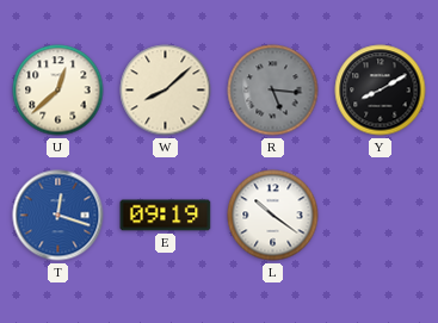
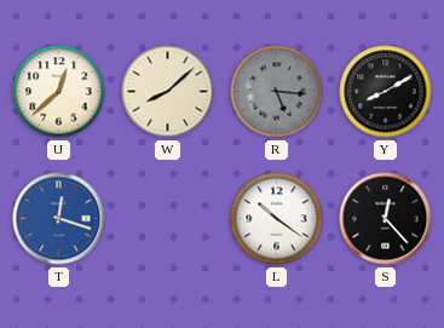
E: 09:19 -> none (166, 216)
S: none -> 12:23 (386, 219)
